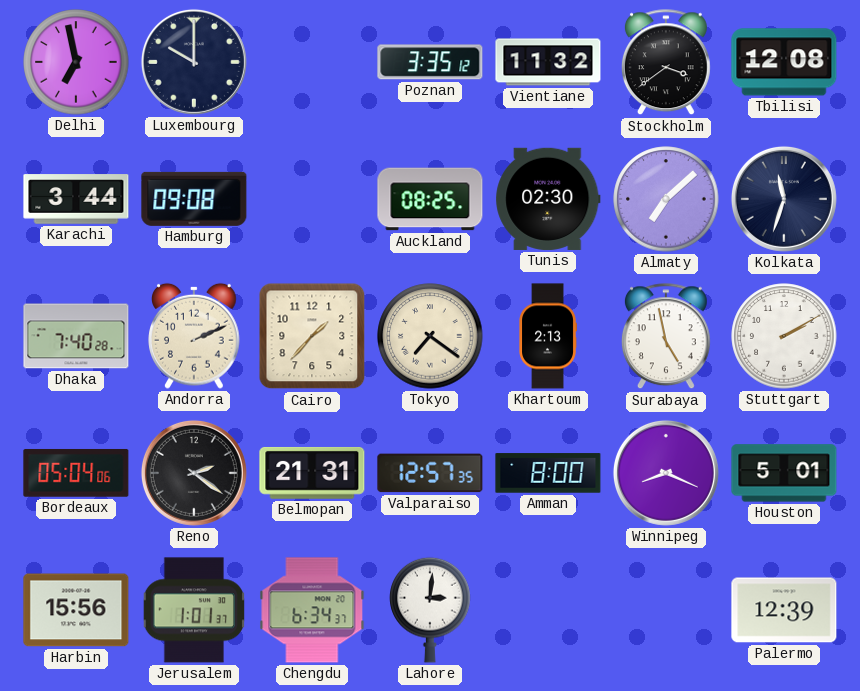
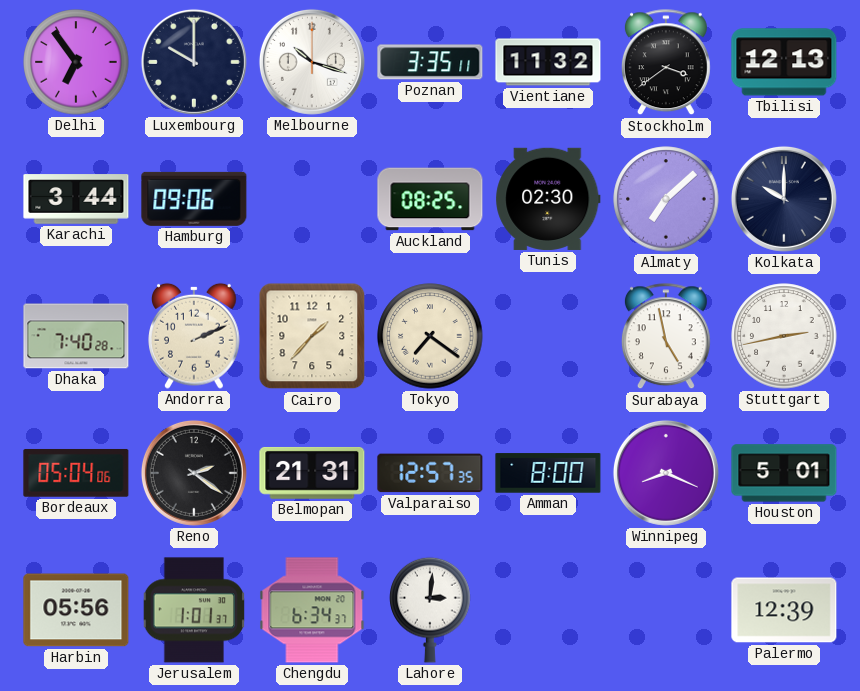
Delhi: 6:58 -> 6:54 (76, 62)
Melbourne: none -> 10:18 (312, 62)
Poznan: 3:35:12 -> 3:35:11 (430, 62)
Tbilisi: 12:08 -> 12:13 (784, 62)
Hamburg: 09:08 -> 09:06 (194, 199)
Kolkata: 11:33 -> 10:00 (784, 199)
Khartoum: 2:13 -> none (548, 336)
Stuttgart: 2:10 -> 2:43 (784, 336)
Harbin: 15:56 -> 05:56 (76, 610)
